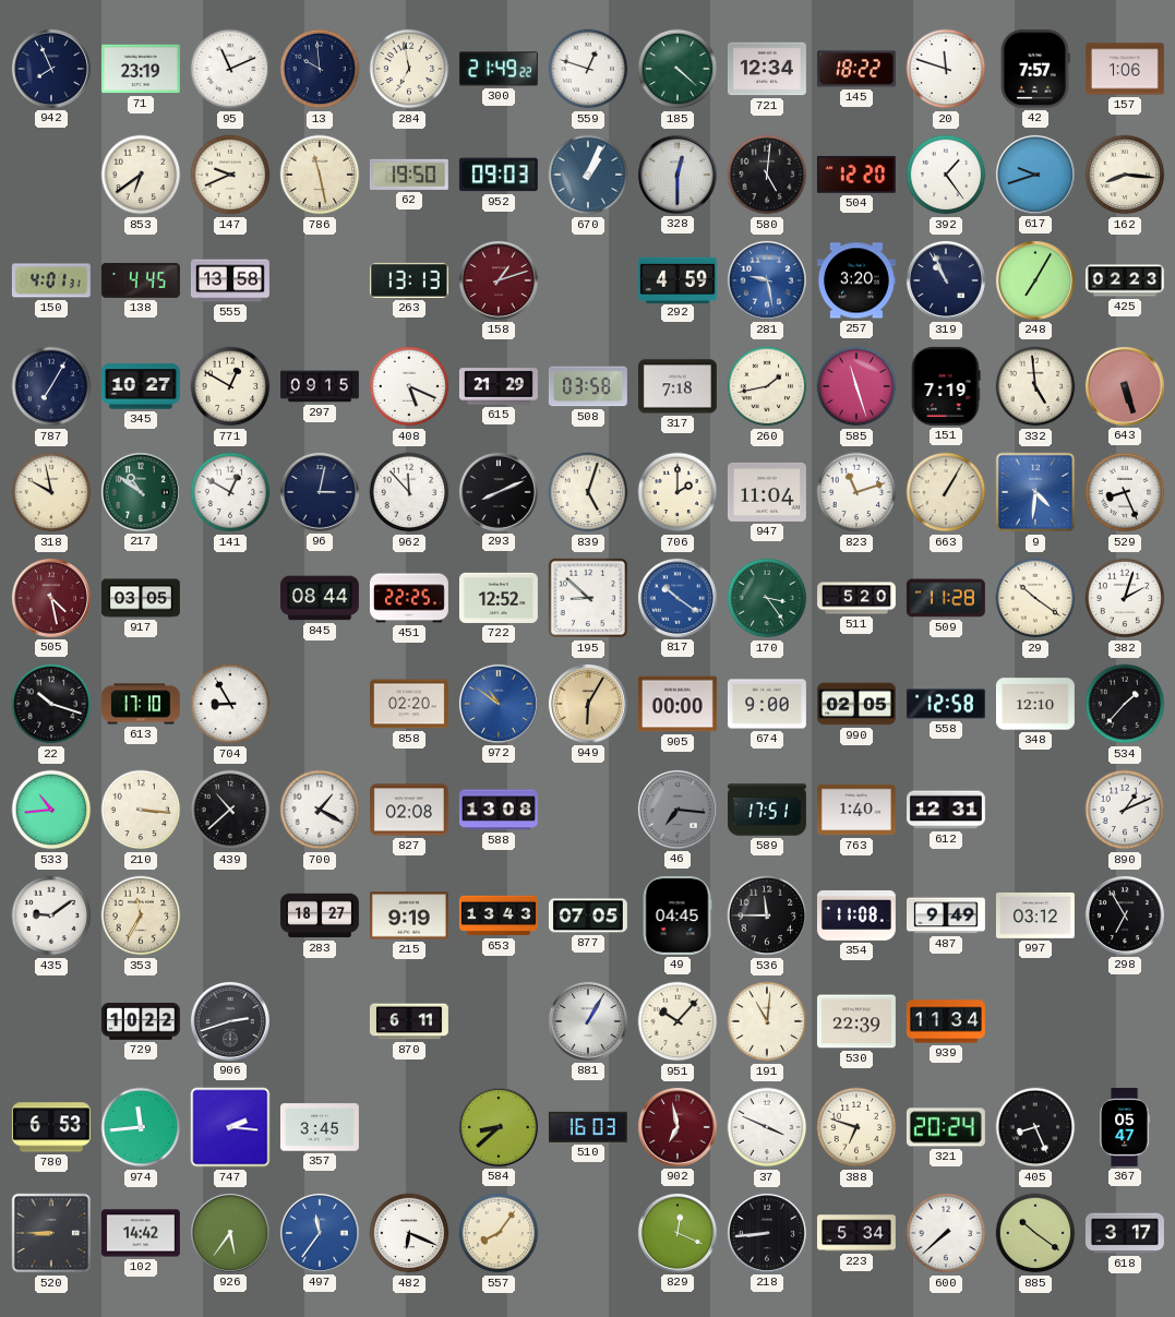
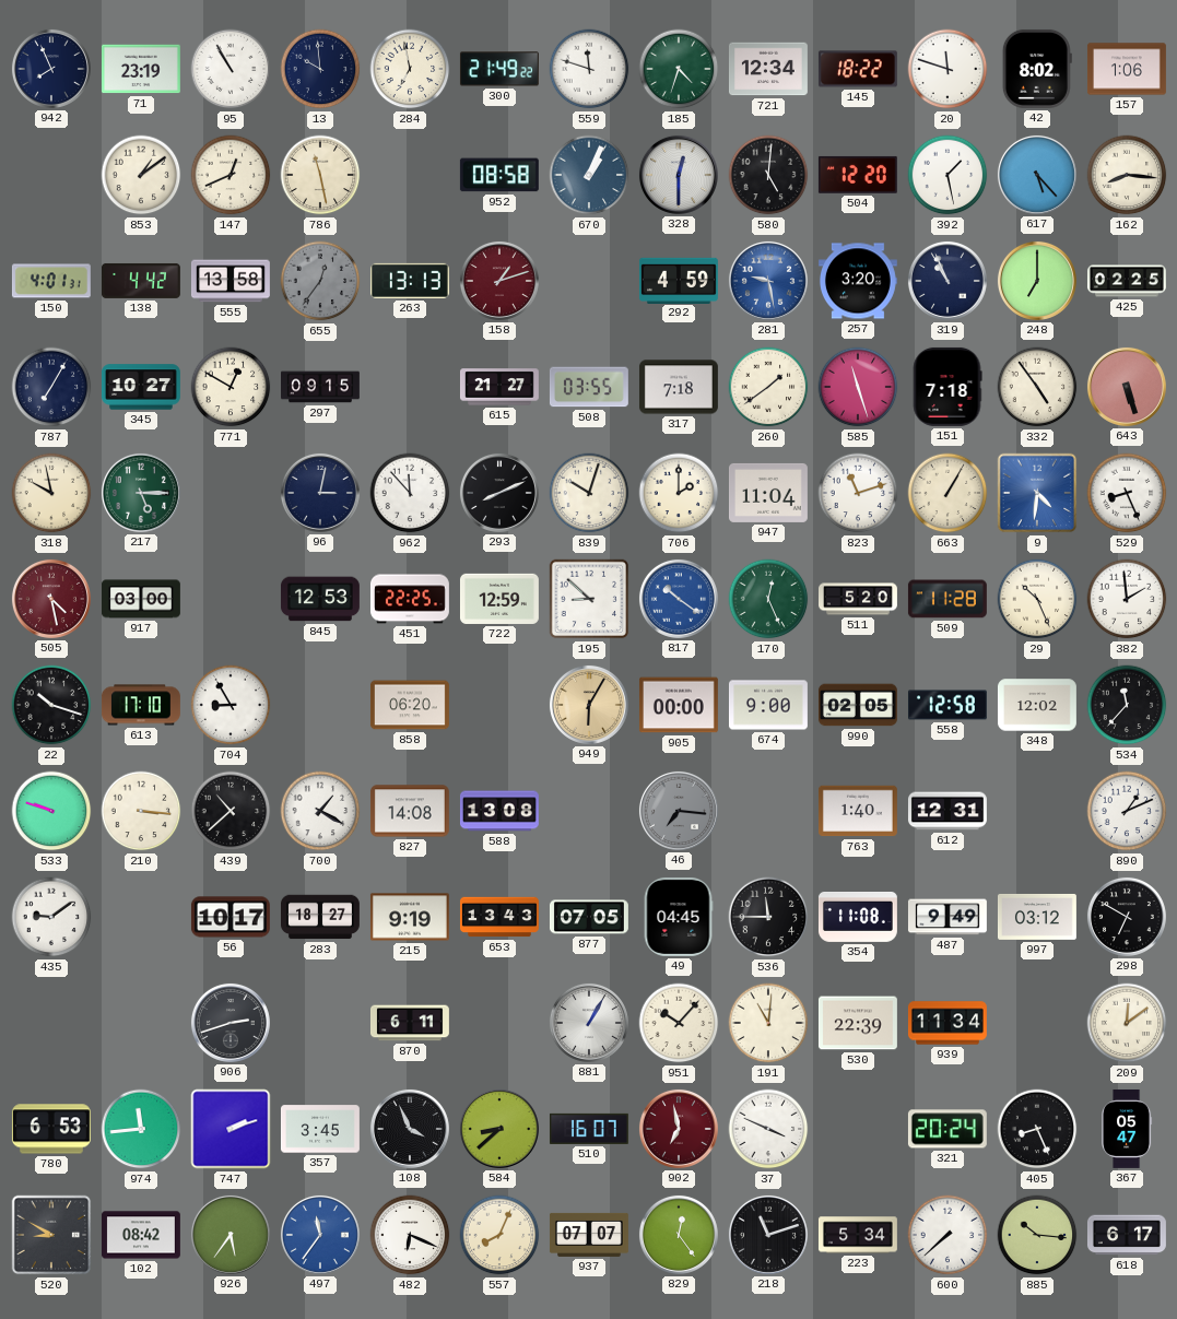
95: 11:11 -> 10:55 (231, 69)
559: 12:48 -> 11:48 (589, 69)
185: 4:22 -> 4:33 (679, 69)
42: 7:57 -> 8:02 (1037, 69)
853: 6:39 -> 1:09 (141, 175)
147: 9:41 -> 12:41 (231, 175)
62: 19:50 -> none (409, 175)
952: 09:03 -> 08:58 (499, 175)
392: 1:24 -> 1:28 (948, 175)
617: 9:42 -> 5:23 (1037, 175)
138: 4:45 -> 4:42 (141, 281)
655: none -> 12:36 (320, 281)
248: 7:05 -> 7:00 (1037, 281)
425: 02:23 -> 02:25 (1127, 281)
408: 5:19 -> none (409, 386)
615: 21:29 -> 21:27 (499, 387)
508: 03:58 -> 03:55 (589, 387)
260: 1:43 -> 1:39 (768, 387)
151: 7:19 -> 7:18 (948, 387)
332: 4:59 -> 4:54 (1037, 387)
217: 10:51 -> 5:15 (141, 493)
141: 12:50 -> none (230, 492)
839: 5:03 -> 10:03 (589, 493)
917: 03:05 -> 03:00 (141, 599)
845: 08:44 -> 12:53 (320, 599)
722: 12:52 -> 12:59 (499, 599)
170: 3:24 -> 12:26 (768, 599)
29: 10:21 -> 10:26 (1037, 599)
382: 2:03 -> 1:59 (1127, 599)
858: 02:20 -> 06:20 (410, 705)
972: 10:51 -> none (499, 704)
348: 12:10 -> 12:02 (1037, 705)
534: 1:37 -> 11:37 (1127, 705)
533: 10:44 -> 9:48 (51, 811)
827: 02:08 -> 14:08 (410, 811)
589: 17:51 -> none (767, 810)
353: 11:35 -> none (141, 915)
56: none -> 10:17 (231, 917)
298: 6:55 -> 6:50 (1127, 917)
729: 10:22 -> none (141, 1022)
209: none -> 12:09 (1127, 1023)
747: 2:16 -> 2:12 (231, 1129)
108: none -> 3:56 (410, 1129)
510: 16:03 -> 16:07 (589, 1129)
388: 6:48 -> none (856, 1127)
520: 8:45 -> 8:50 (51, 1235)
102: 14:42 -> 08:42 (141, 1235)
557: 8:06 -> 8:04 (499, 1235)
937: none -> 07:07 (589, 1235)
829: 12:19 -> 12:24 (679, 1235)
218: 8:44 -> 11:12 (768, 1235)
885: 10:21 -> 10:16 (1037, 1235)
618: 3:17 -> 6:17 (1127, 1235)
